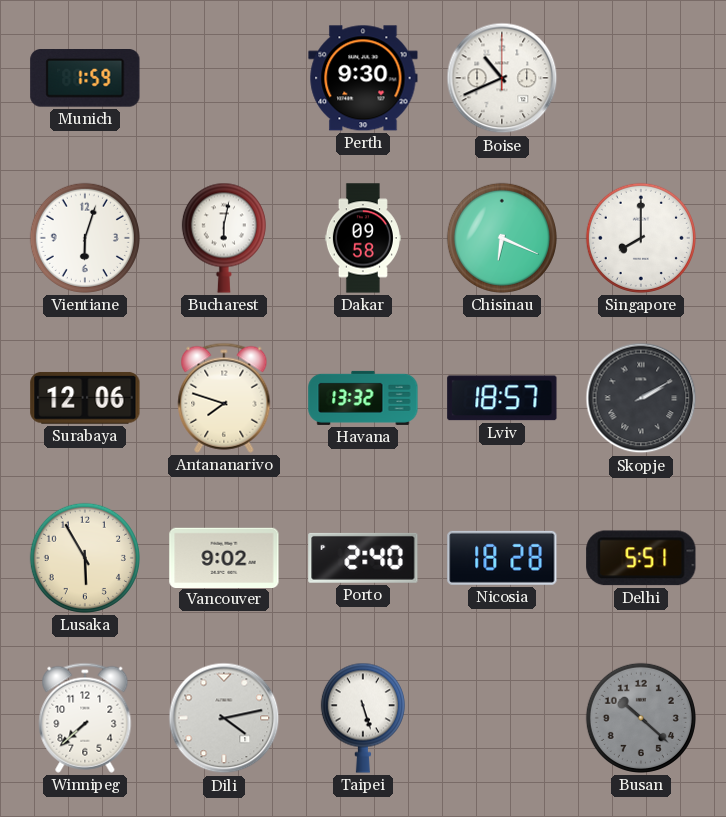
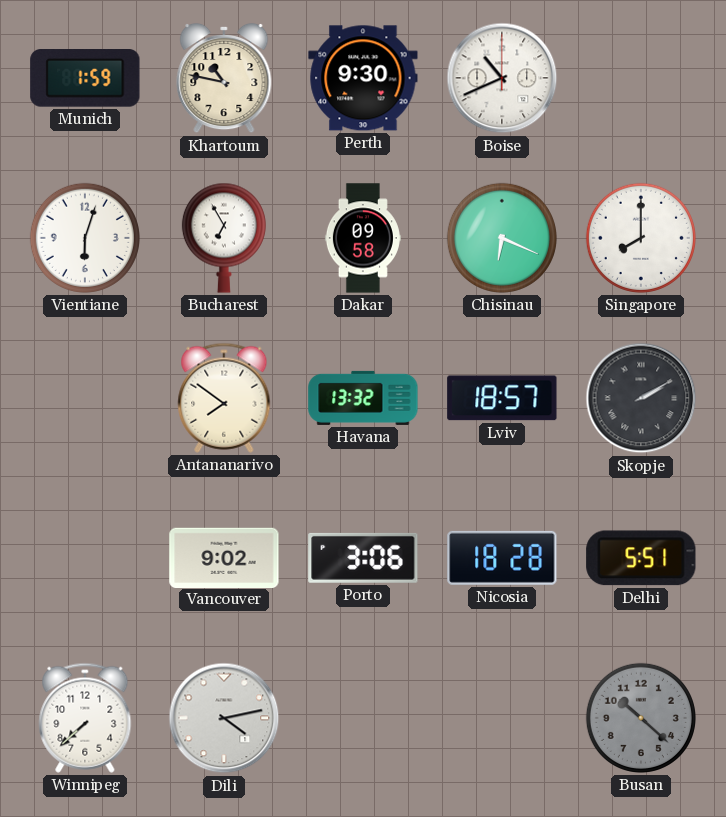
Khartoum: none -> 10:47 (224, 78)
Bucharest: 6:02 -> 6:55 (224, 238)
Surabaya: 12:06 -> none (85, 398)
Antananarivo: 7:48 -> 7:51 (224, 398)
Lusaka: 5:55 -> none (85, 558)
Porto: 2:40 -> 3:06 (363, 558)
Taipei: 5:27 -> none (363, 718)
